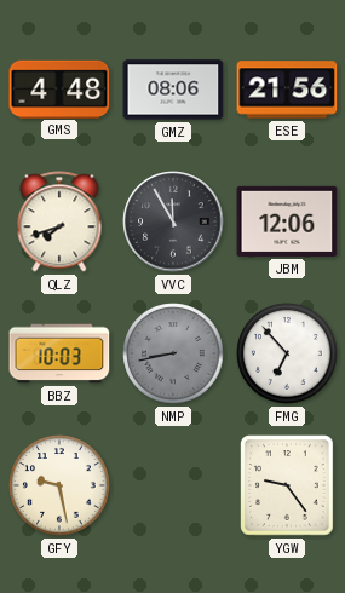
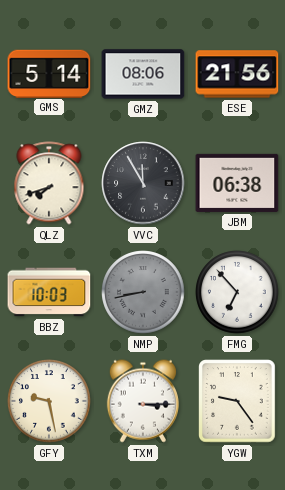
GMS: 4:48 -> 5:14 (49, 73)
JBM: 12:06 -> 06:38 (237, 183)
TXM: none -> 3:15 (143, 401)
